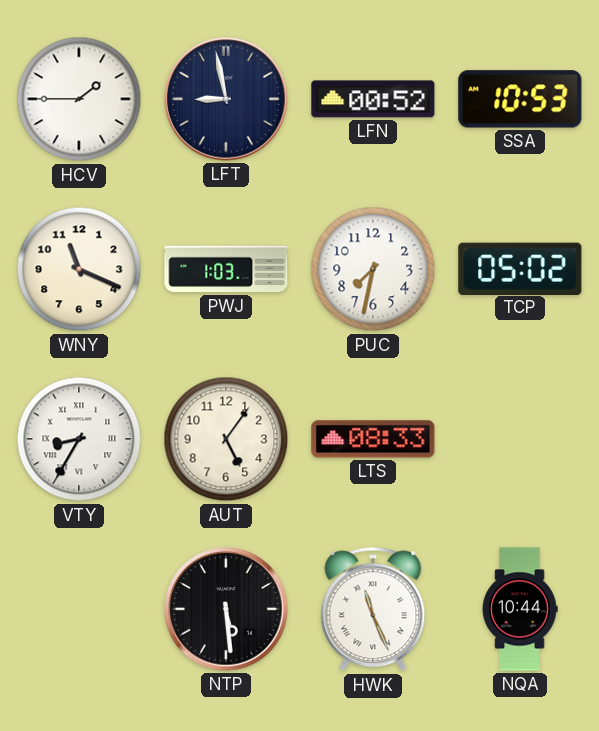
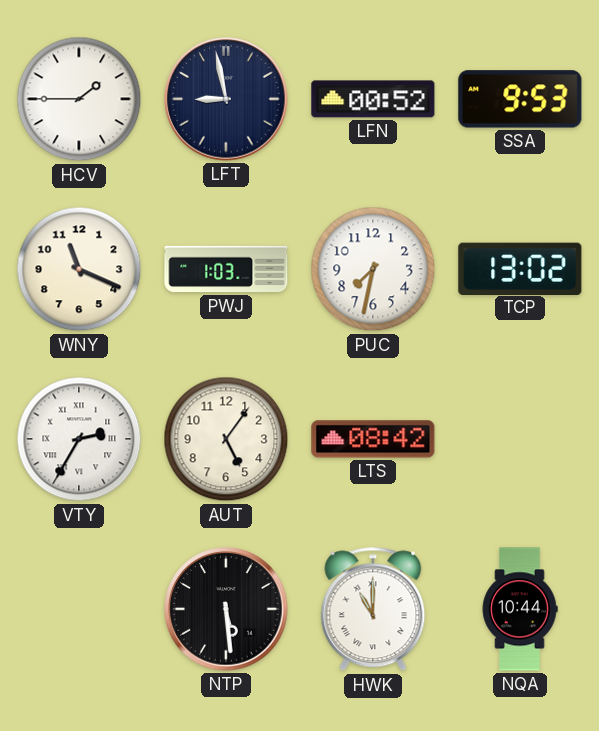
SSA: 10:53 -> 9:53 (520, 99)
TCP: 05:02 -> 13:02 (520, 268)
VTY: 8:35 -> 2:35 (79, 439)
LTS: 08:33 -> 08:42 (373, 439)
HWK: 11:26 -> 11:00 (373, 609)
